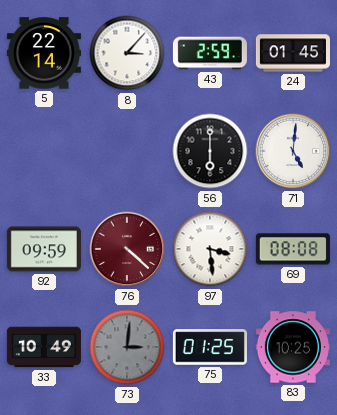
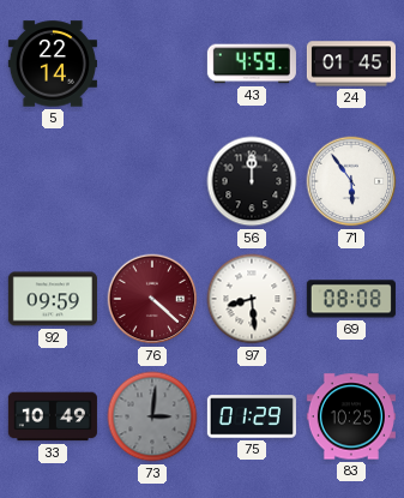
8: 3:07 -> none (127, 53)
43: 2:59 -> 4:59 (252, 64)
56: 6:00 -> 12:00 (252, 181)
71: 5:01 -> 5:54 (351, 181)
97: 3:29 -> 8:29 (252, 299)
75: 01:25 -> 01:29 (252, 416)
